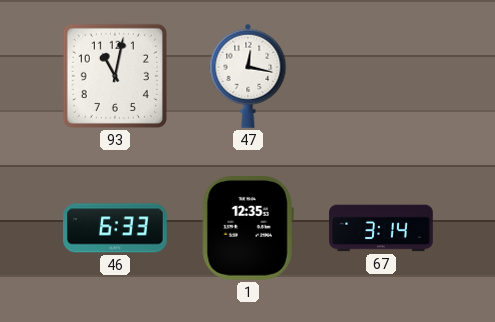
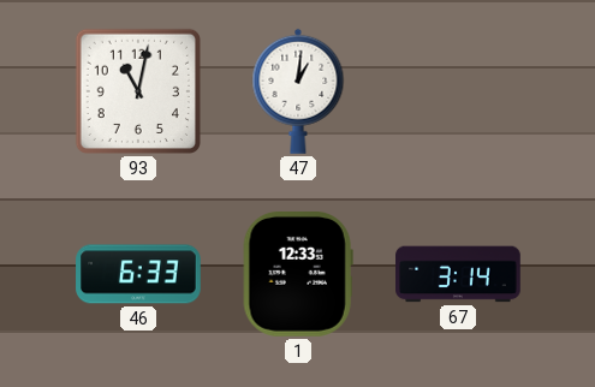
47: 12:17 -> 1:01 (298, 91)
1: 12:35 -> 12:33 (298, 275)
